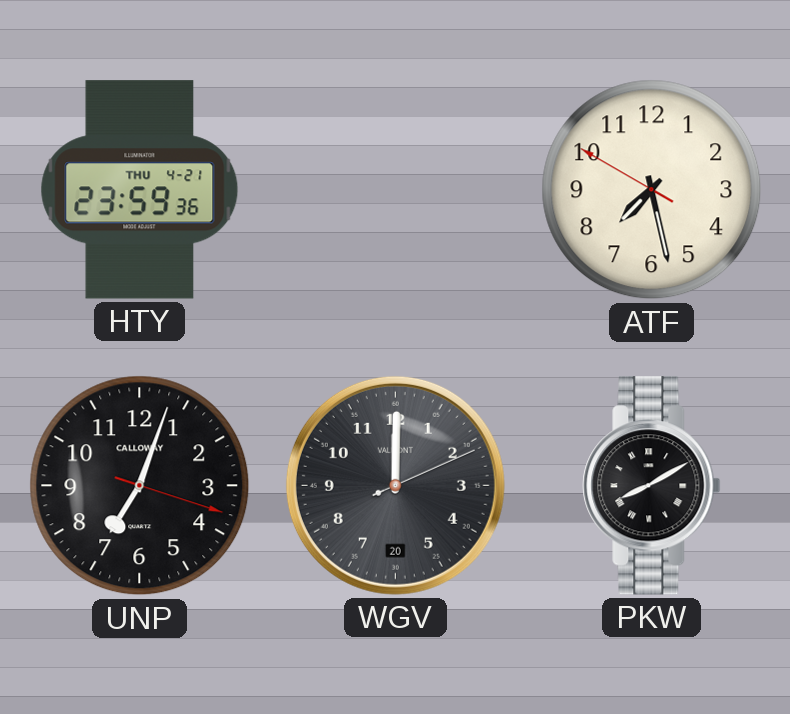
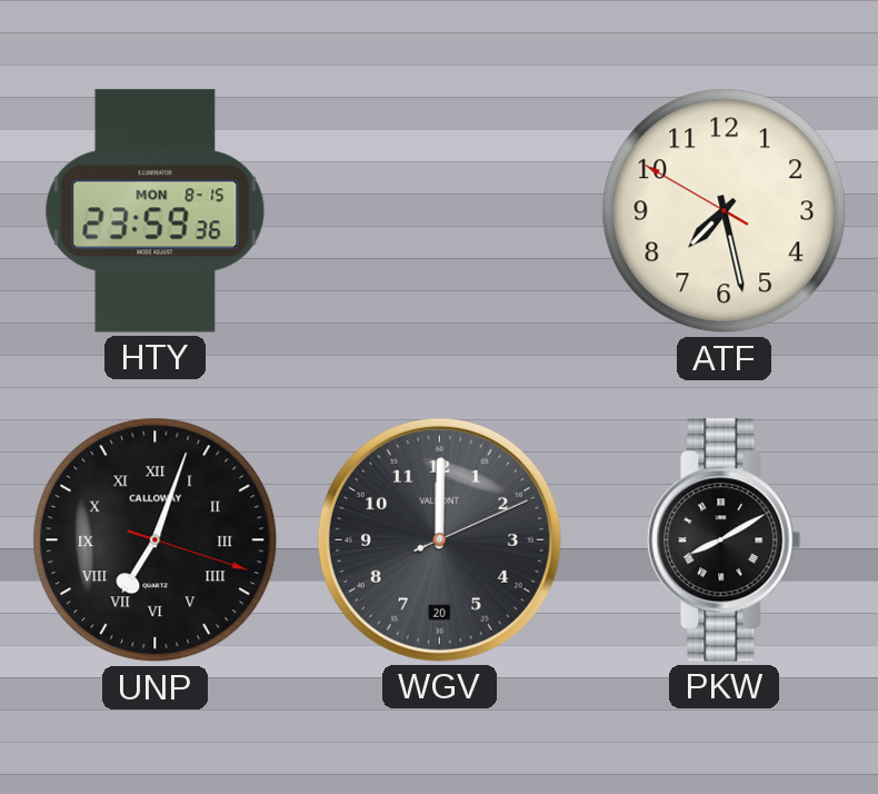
HTY date: THU 4-21 -> MON 8-15 (156, 211)
UNP numerals: Arabic -> Roman (156, 540)
